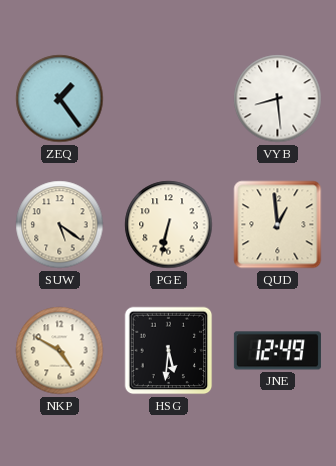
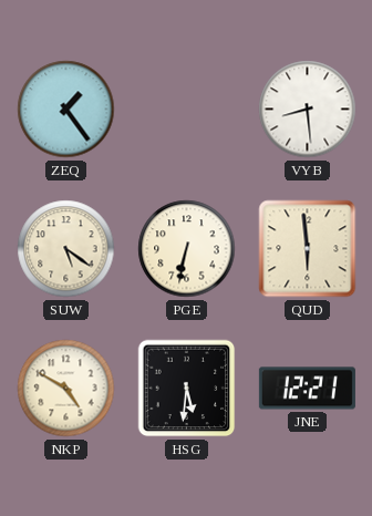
QUD: 12:59 -> 5:59 (308, 249)
JNE: 12:49 -> 12:21 (307, 389)
